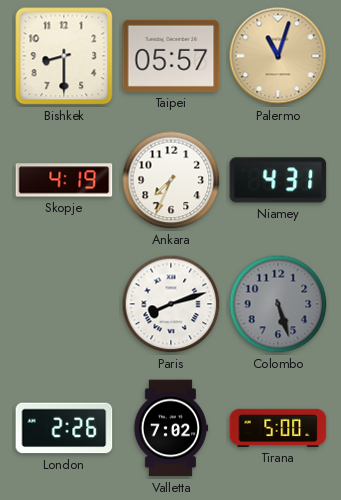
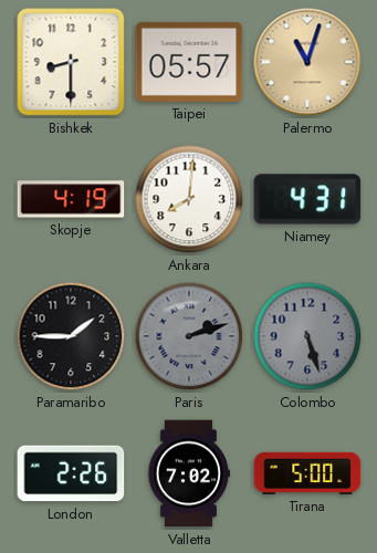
Ankara: 7:34 -> 8:01 (189, 199)
Paramaribo: none -> 1:45 (71, 336)
Paris: 8:12 -> 2:12 (189, 336)
Paris dial: white -> grey (189, 336)
